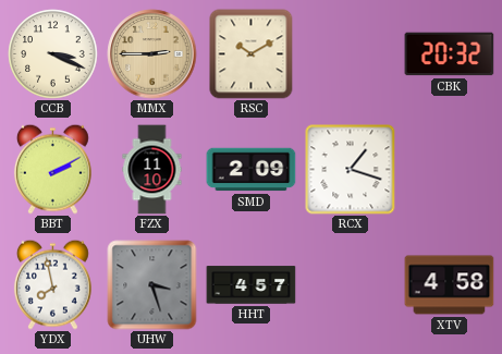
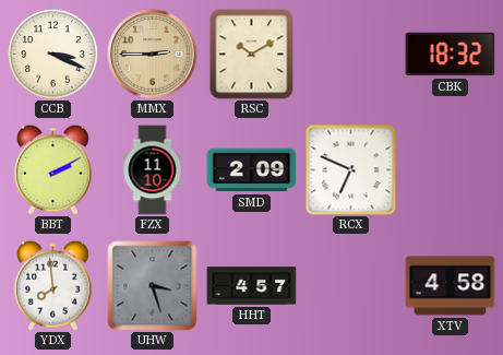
CBK: 20:32 -> 18:32 (451, 55)
RCX: 1:18 -> 6:49 (351, 170)
YDX: 7:58 -> 7:59 (52, 285)
